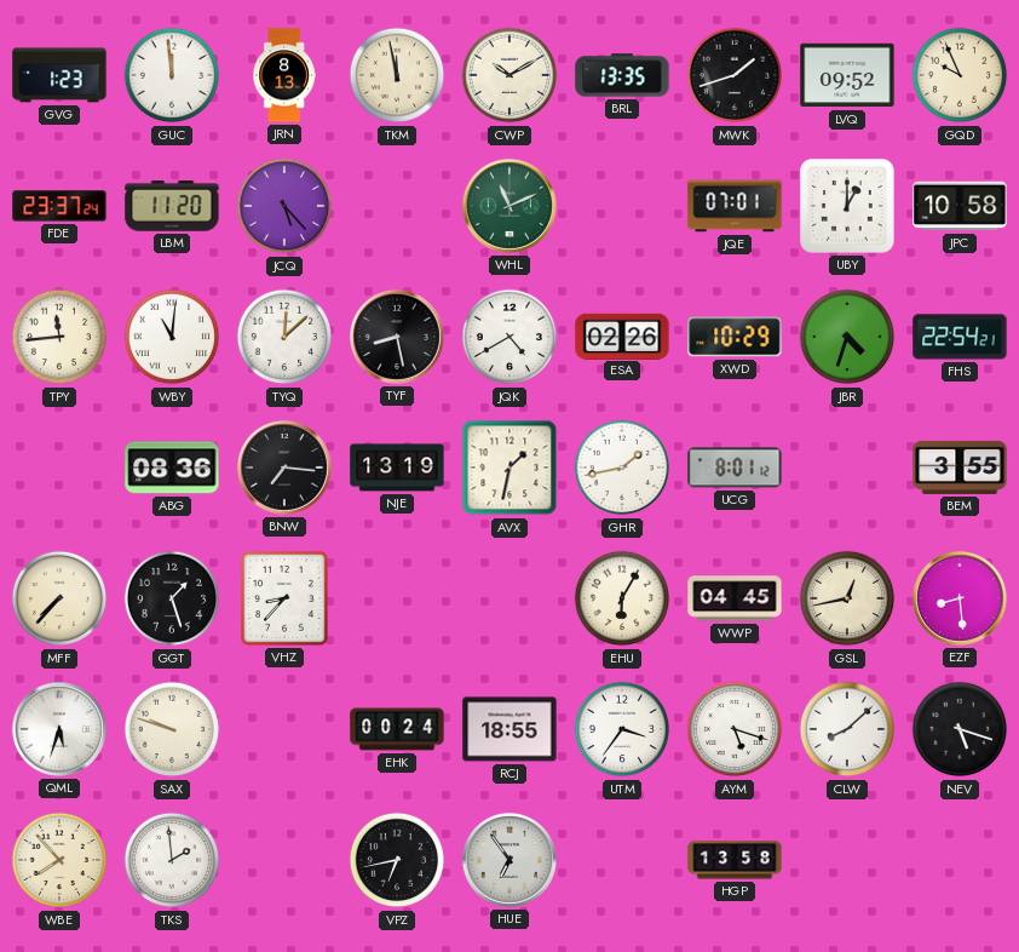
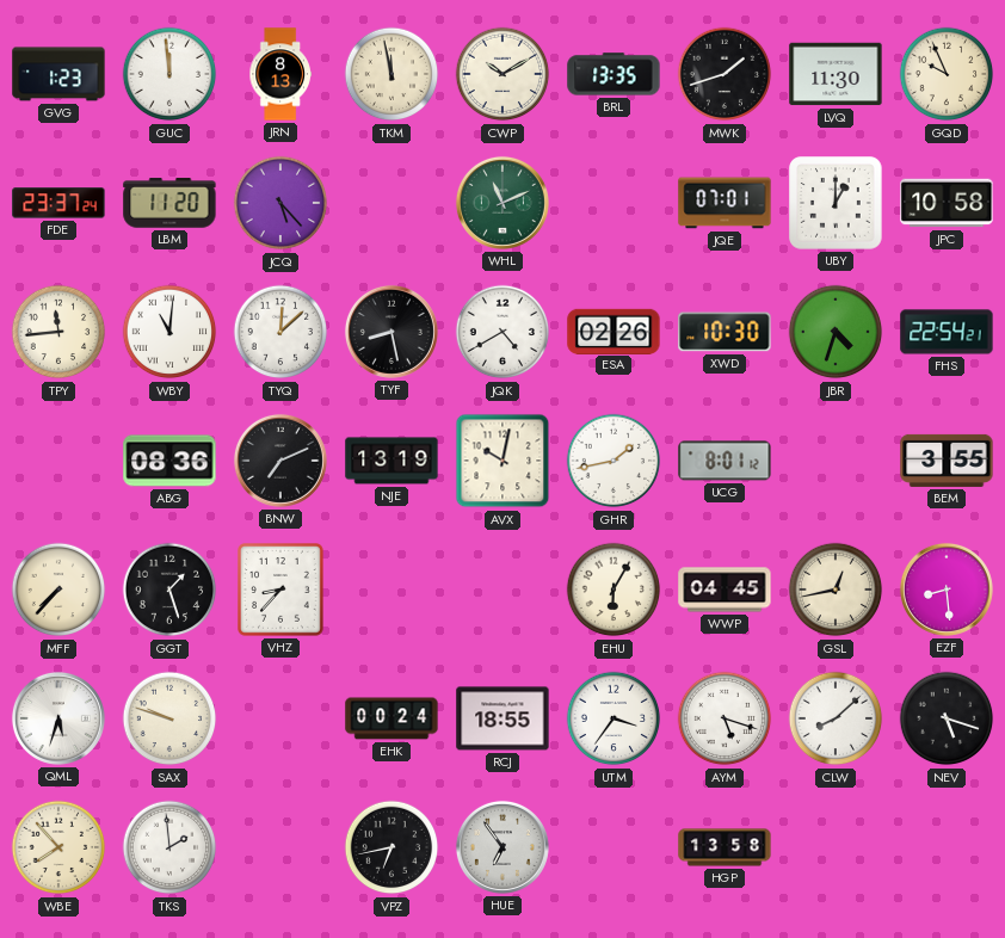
LVQ: 09:52 -> 11:30 (836, 74)
XWD: 10:29 -> 10:30 (725, 332)
BNW: 7:16 -> 7:11 (280, 461)
AVX: 1:32 -> 10:02 (503, 461)
